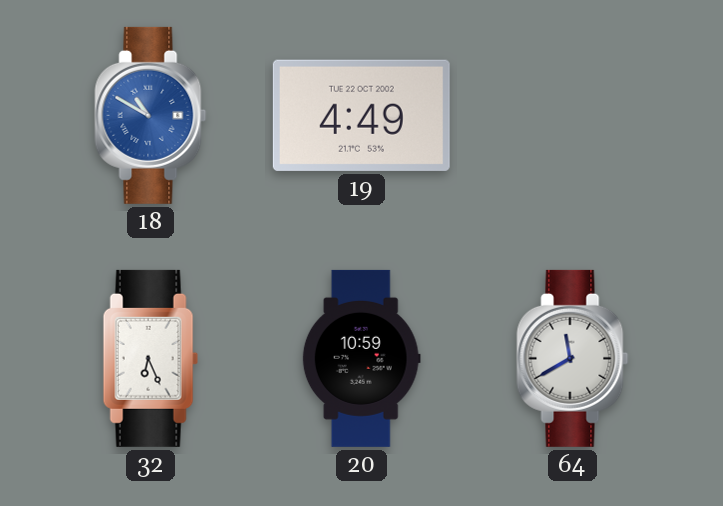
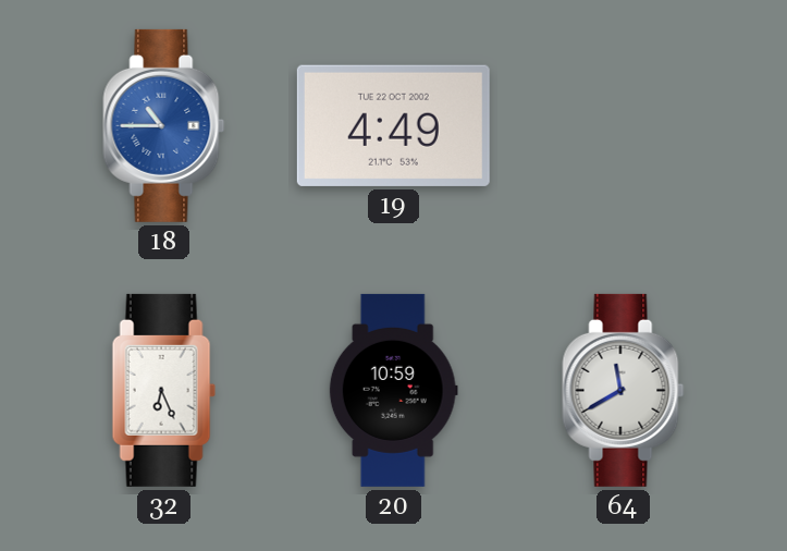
18: 10:50 -> 10:45 (164, 125)
